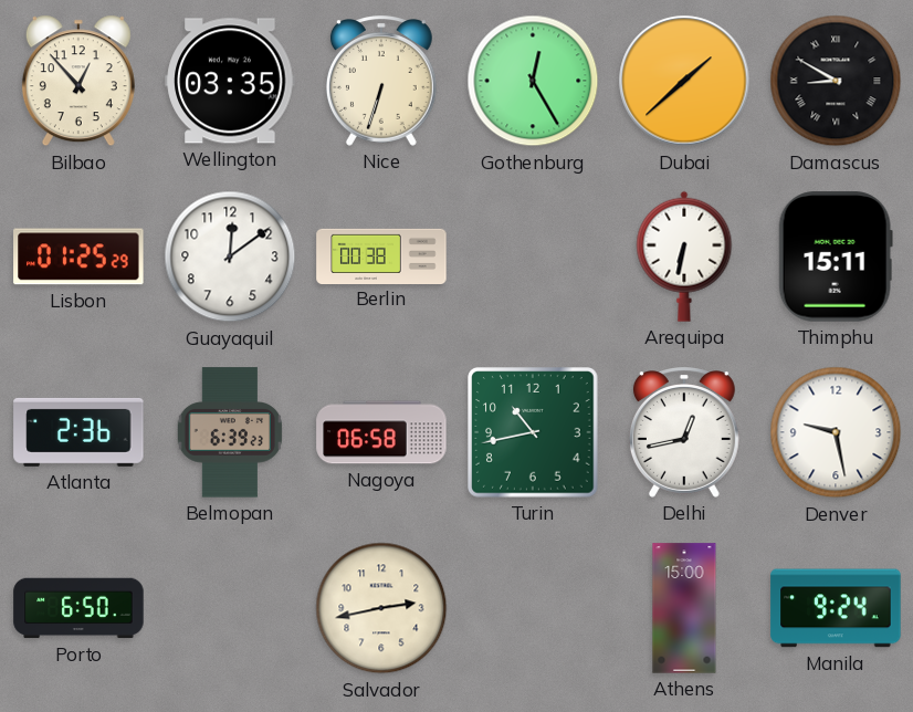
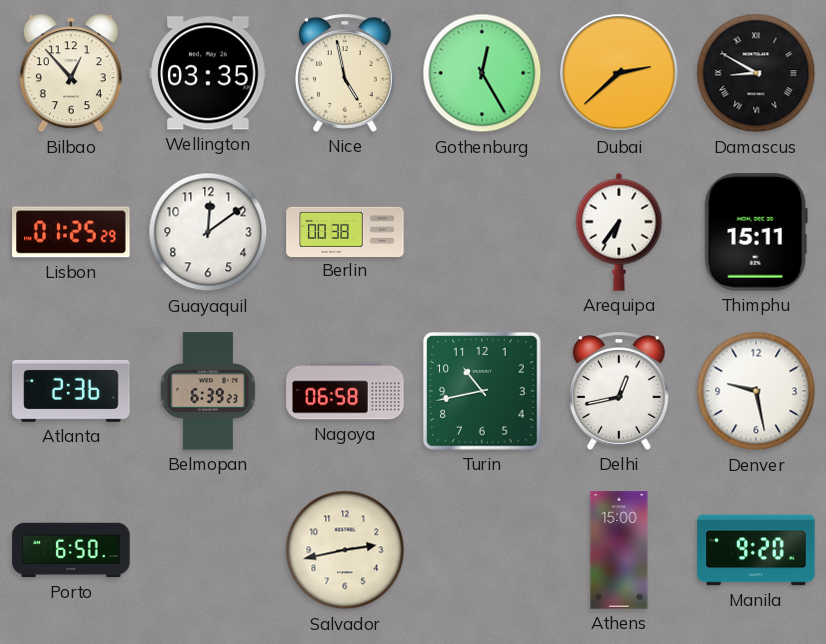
Nice: 6:33 -> 4:58 (345, 73)
Dubai: 1:38 -> 2:38 (619, 73)
Arequipa: 6:32 -> 6:36 (619, 232)
Manila: 9:24 -> 9:20 (756, 550)
